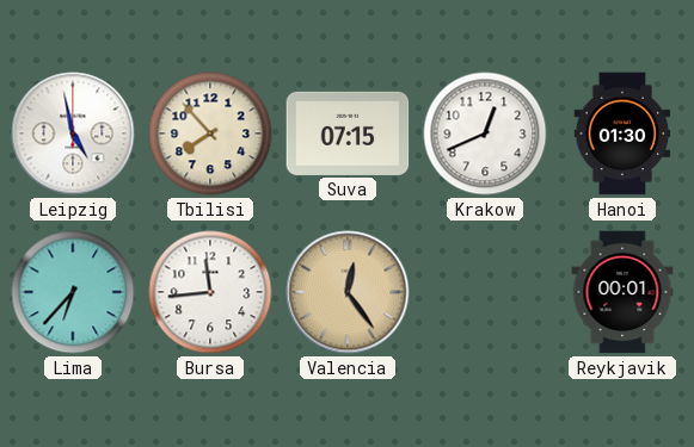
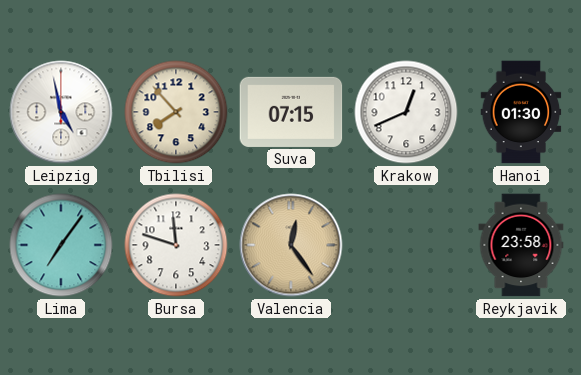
Lima: 6:37 -> 7:06 (61, 245)
Bursa: 11:44 -> 11:48 (176, 245)
Reykjavik: 00:01 -> 23:58 (521, 245)
